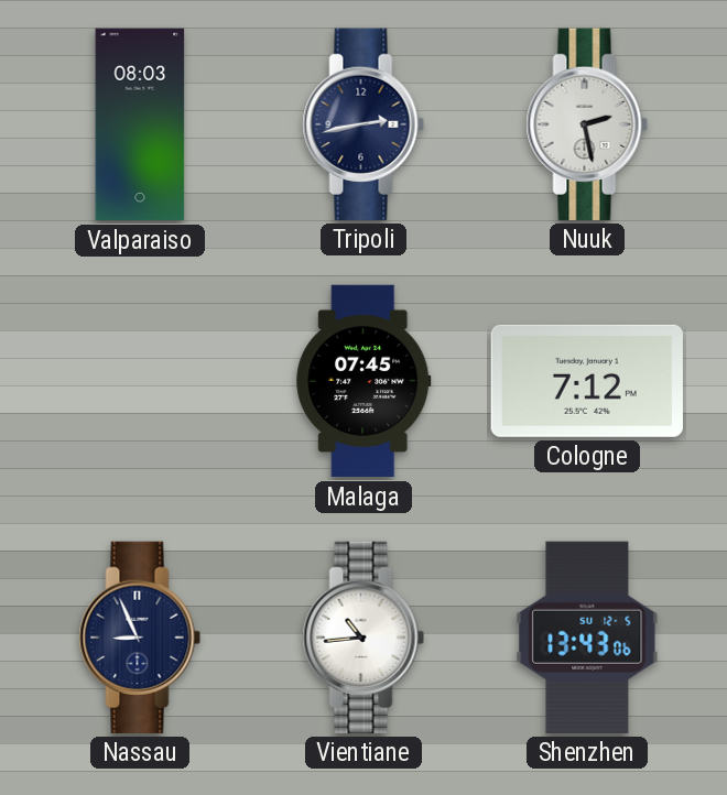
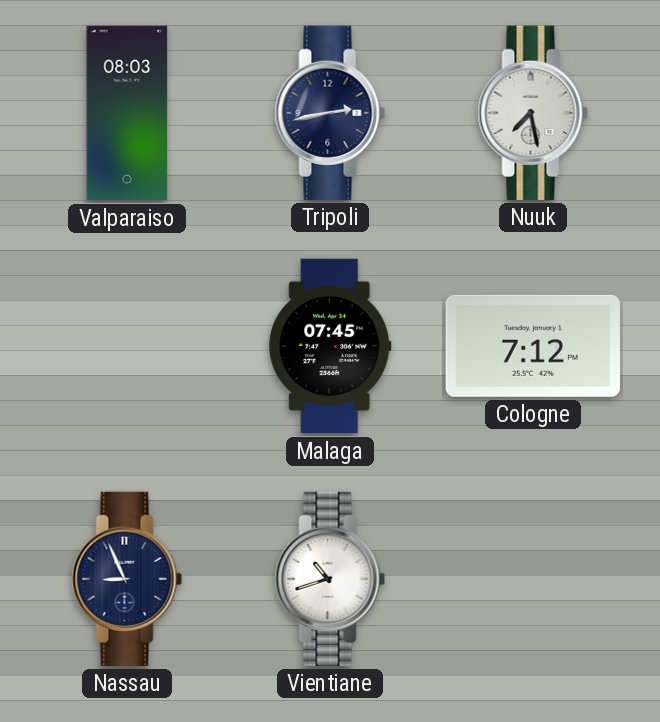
Nuuk: 2:28 -> 7:28 (533, 113)
Vientiane: 10:44 -> 10:42 (330, 579)
Shenzhen: 13:43 -> none (587, 638)
